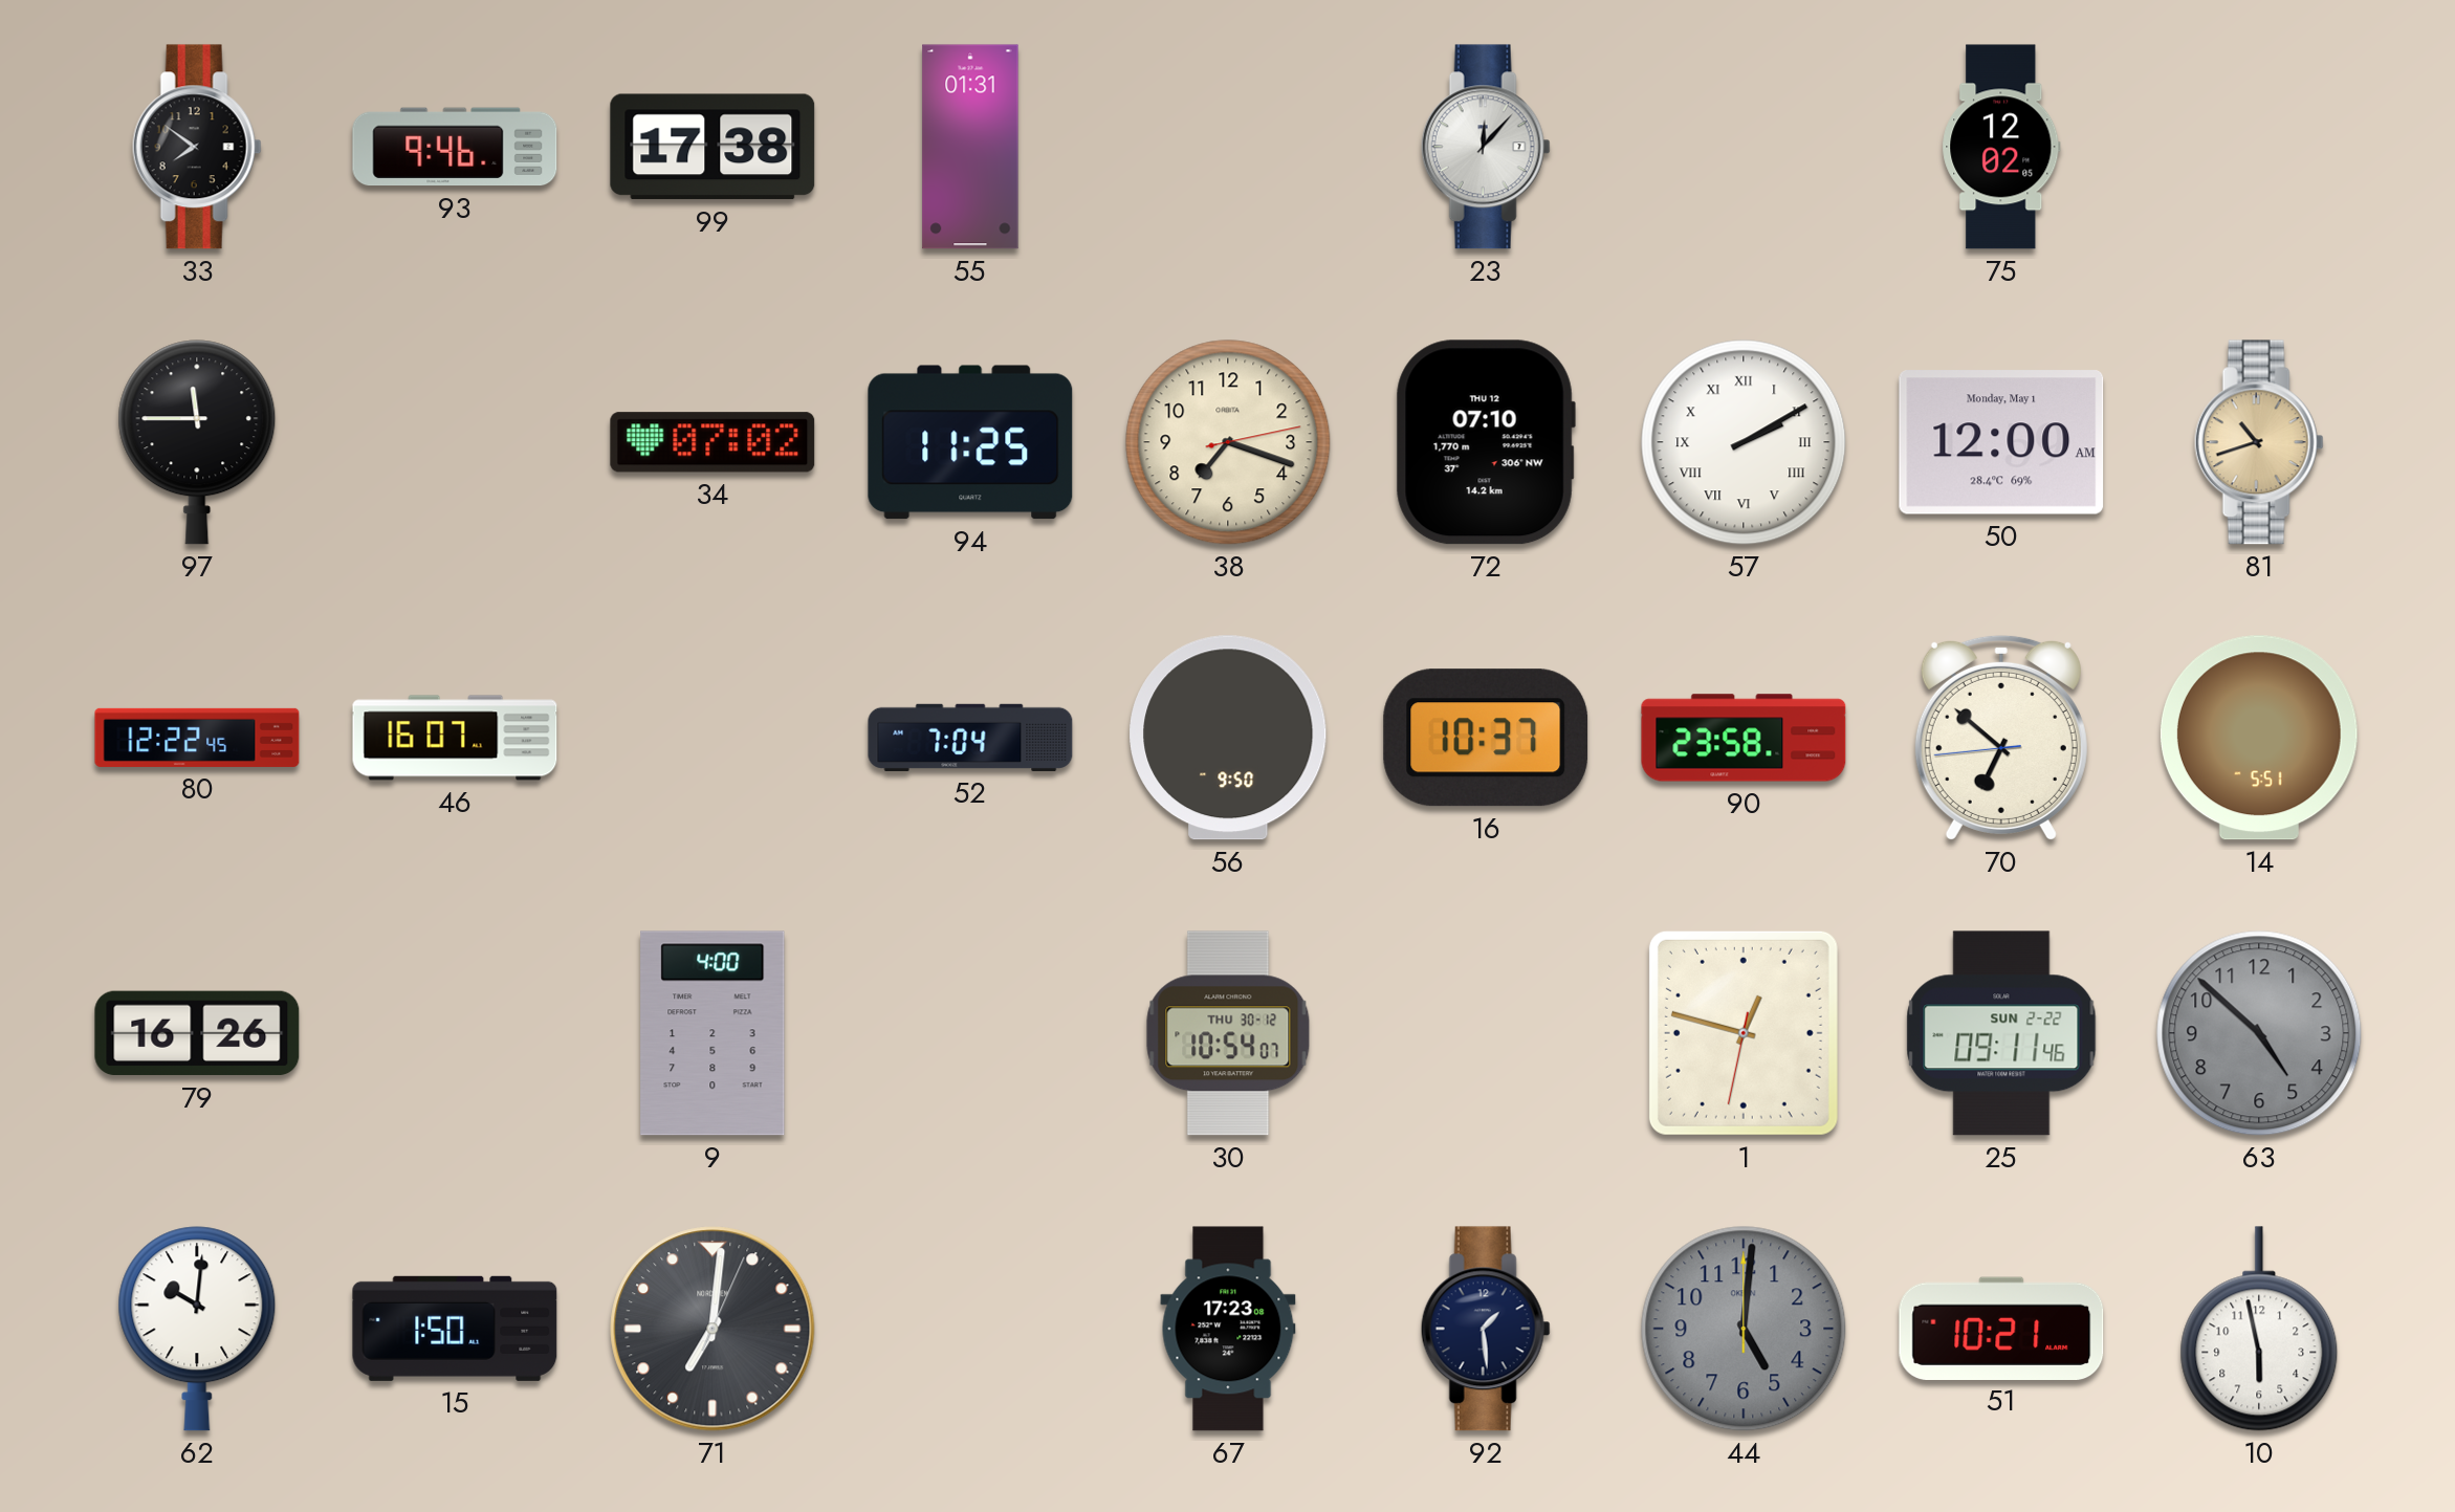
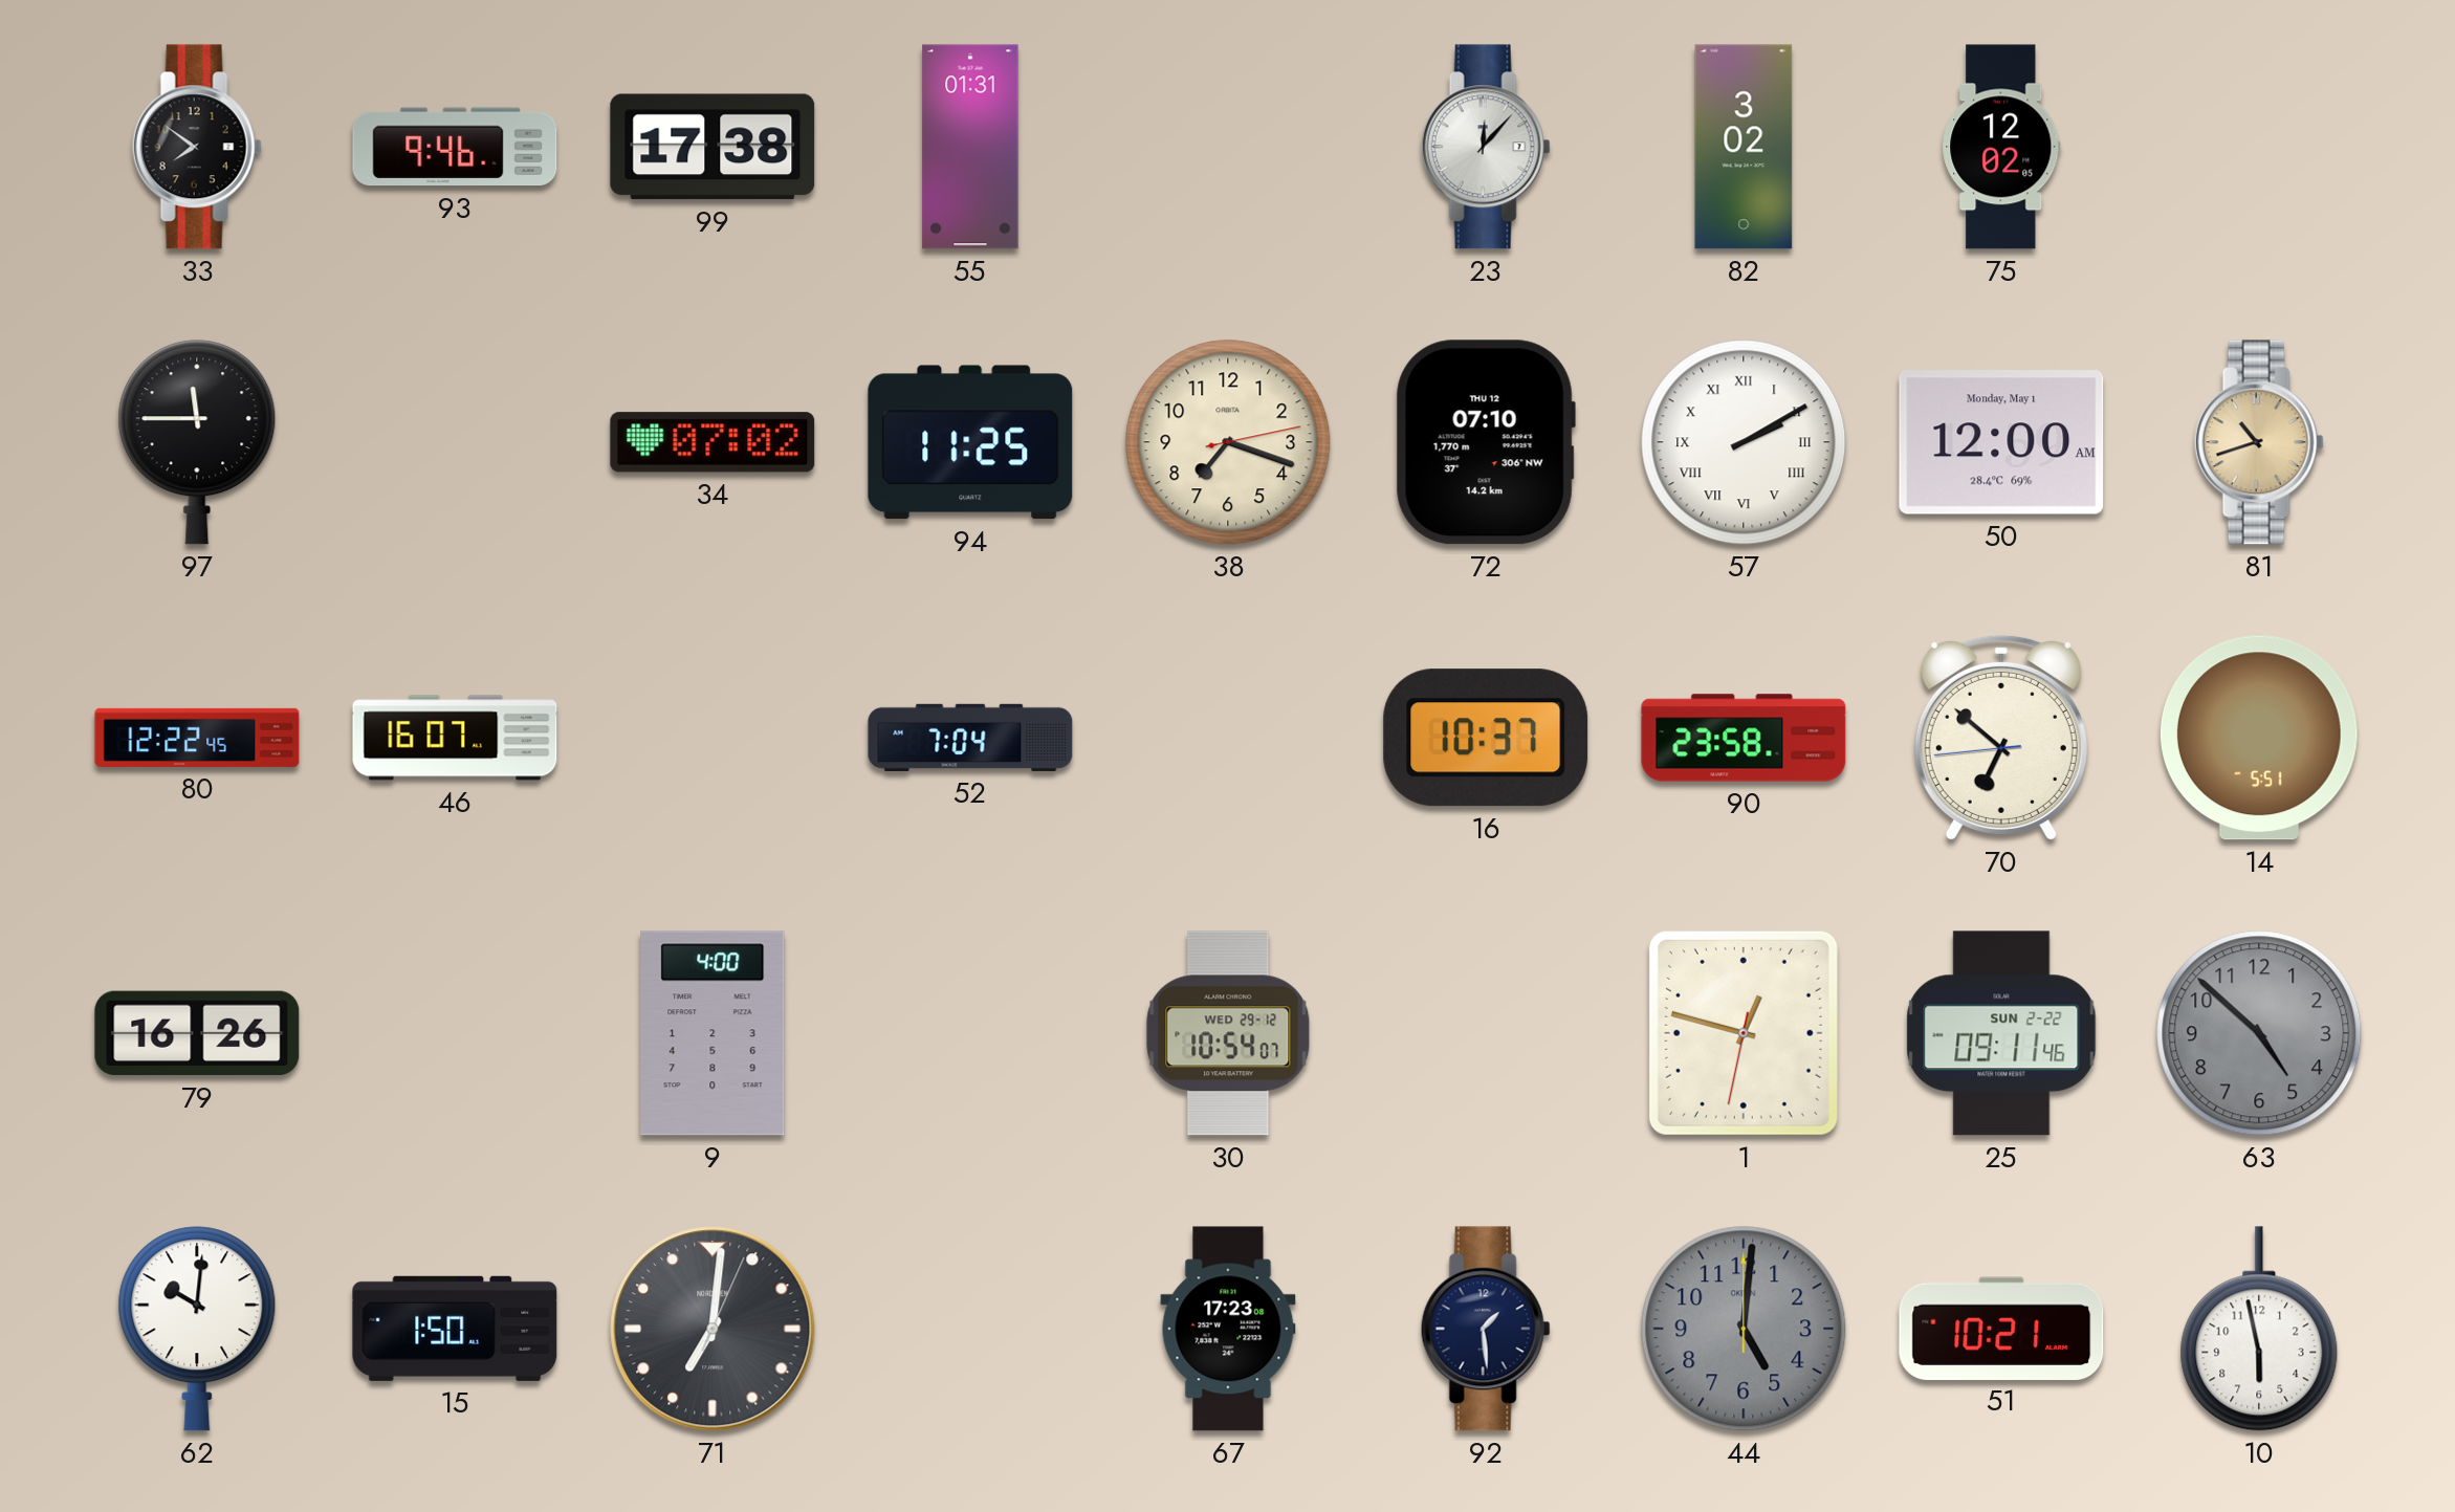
82: none -> 3:02 (1744, 147)
56: 9:50 -> none (1228, 738)
30 date: THU 30-12 -> WED 29-12 (1228, 1033)
